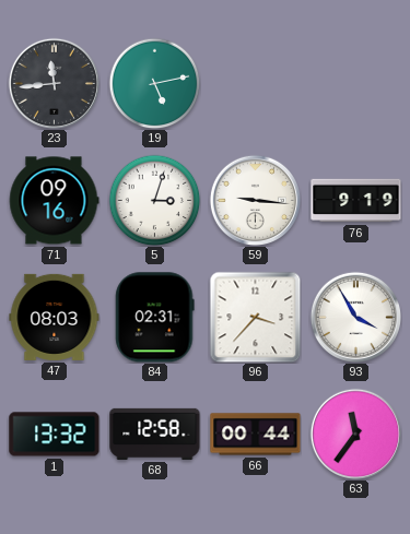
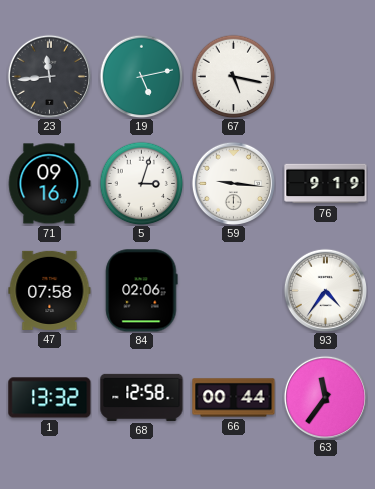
67: none -> 5:17 (233, 76)
47: 08:03 -> 07:58 (50, 290)
84: 02:31 -> 02:06 (142, 291)
96: 3:37 -> none (255, 317)
93: 3:55 -> 4:36 (325, 290)
